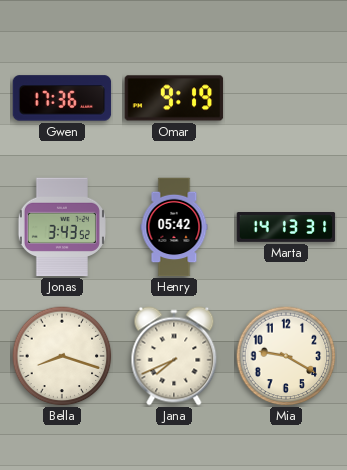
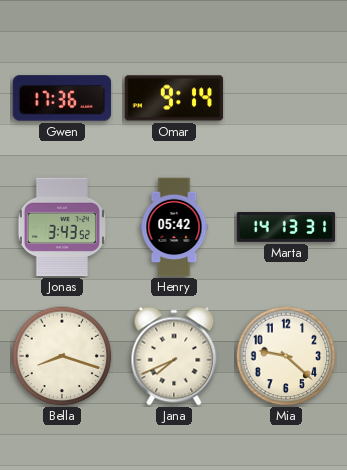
Omar: 9:19 -> 9:14 (174, 98)
Mia: 9:20 -> 9:22 (286, 356)
